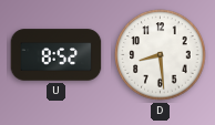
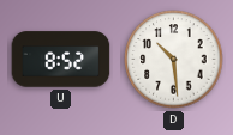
D: 8:29 -> 10:29 (174, 60)
